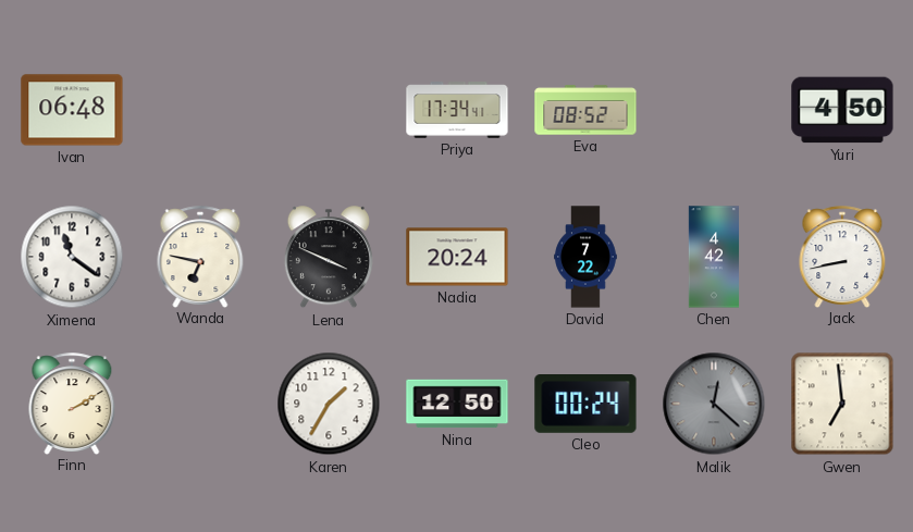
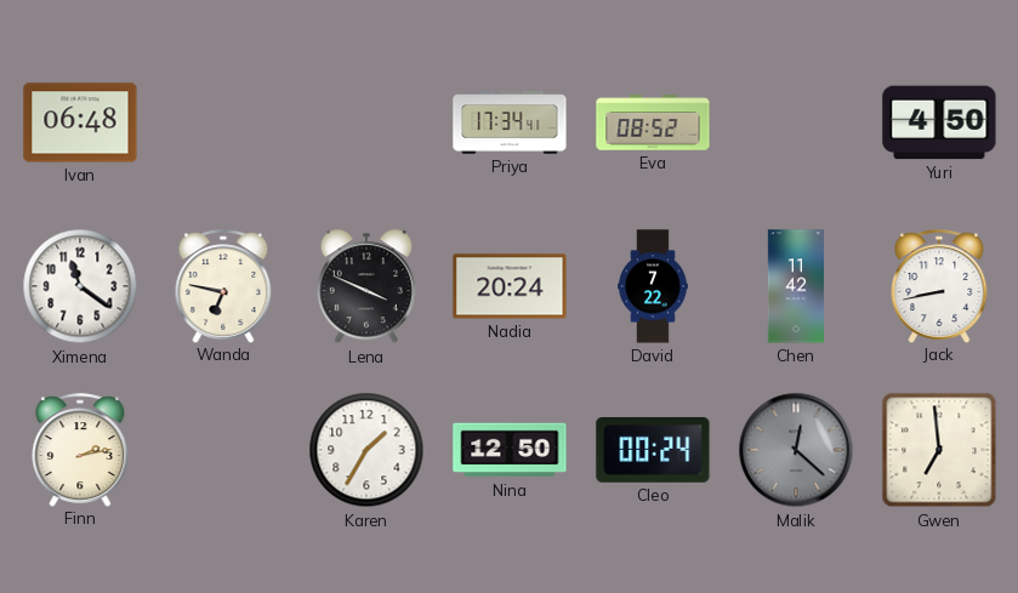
Chen: 4:42 -> 11:42 (796, 286)
Finn: 2:10 -> 2:13 (80, 450)
